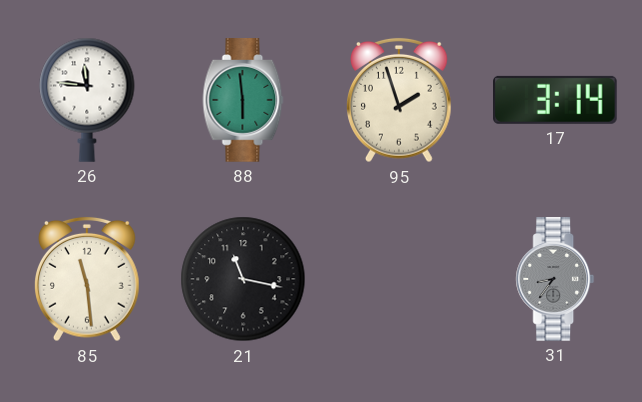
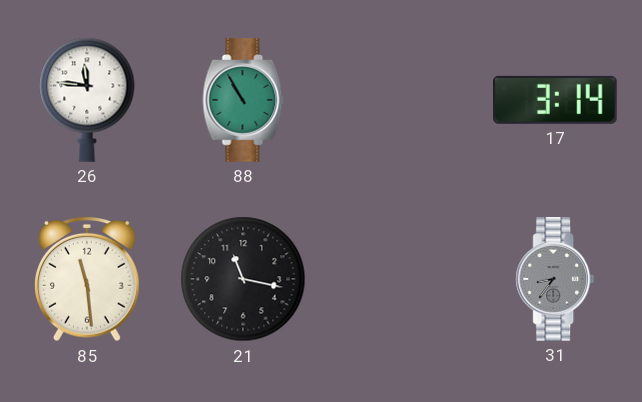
88: 5:59 -> 10:55 (243, 100)
95: 1:57 -> none (400, 100)
